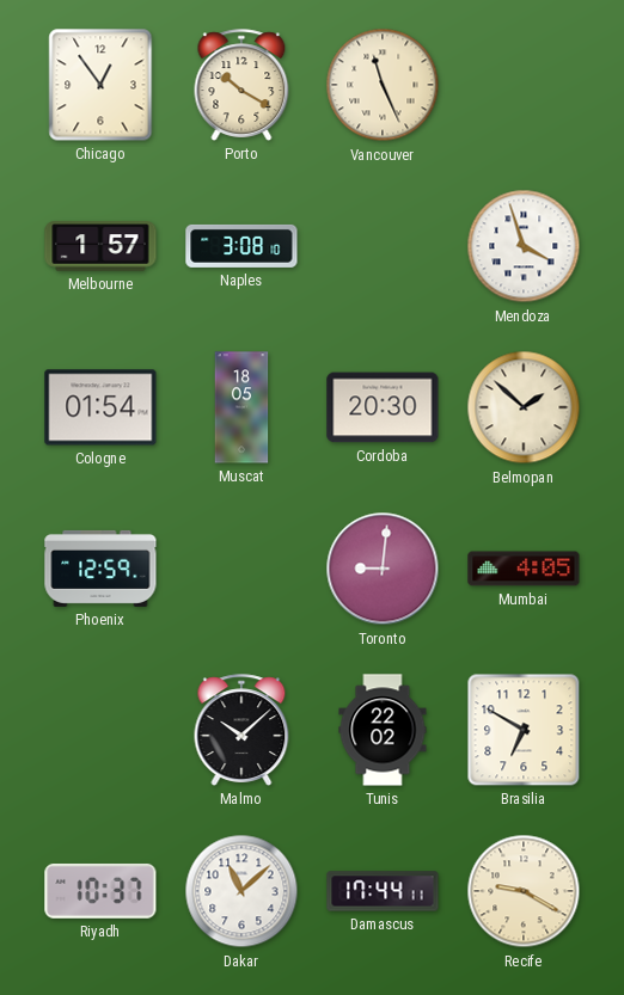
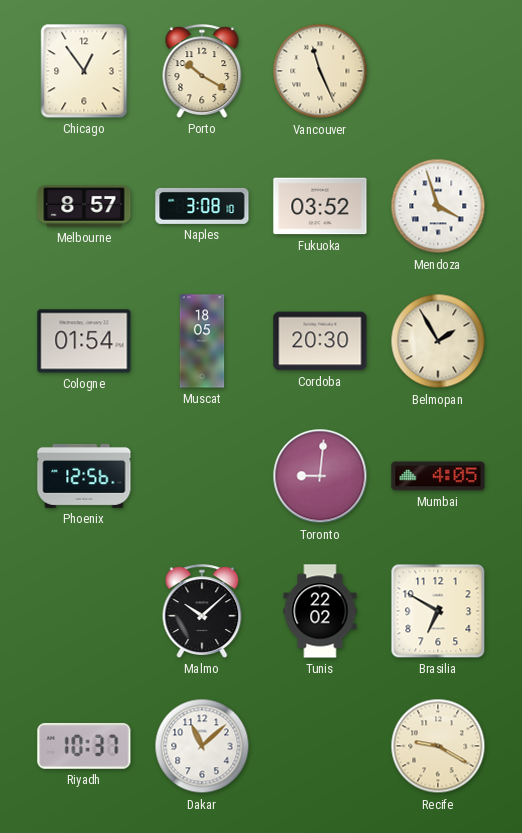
Melbourne: 1:57 -> 8:57 (84, 206)
Fukuoka: none -> 03:52 (320, 206)
Belmopan: 1:52 -> 1:55 (438, 341)
Phoenix: 12:59 -> 12:56 (84, 476)
Damascus: 17:44 -> none (383, 891)
